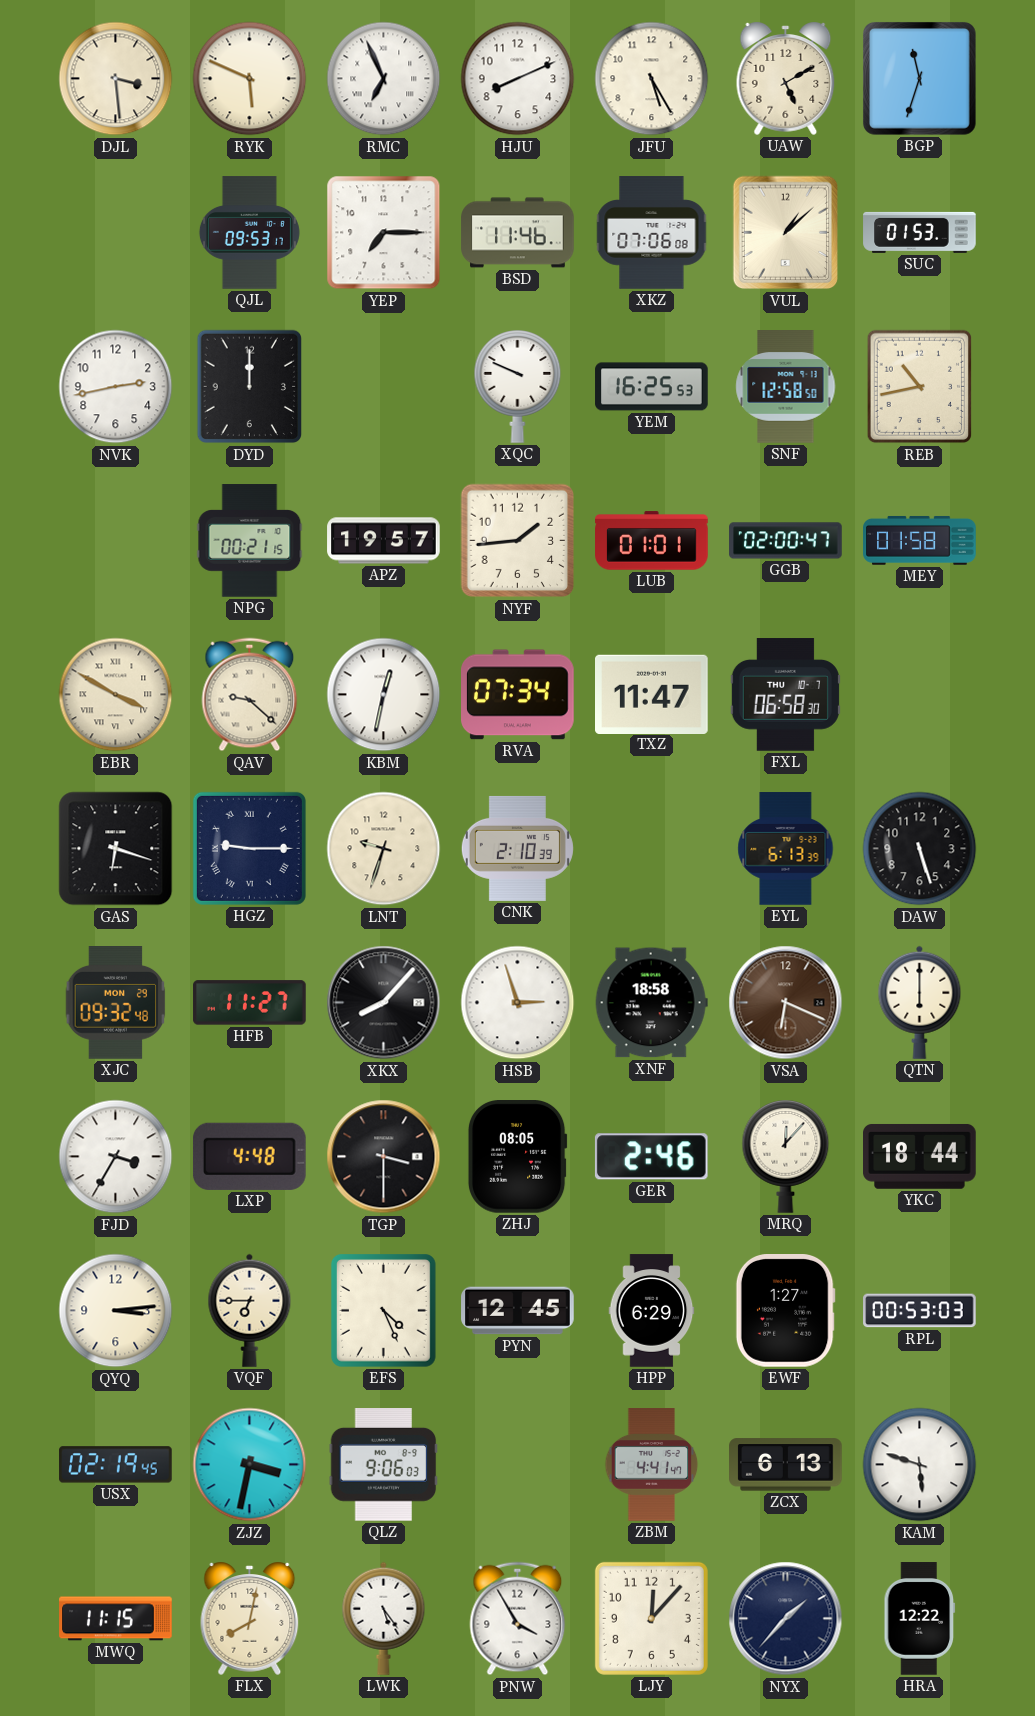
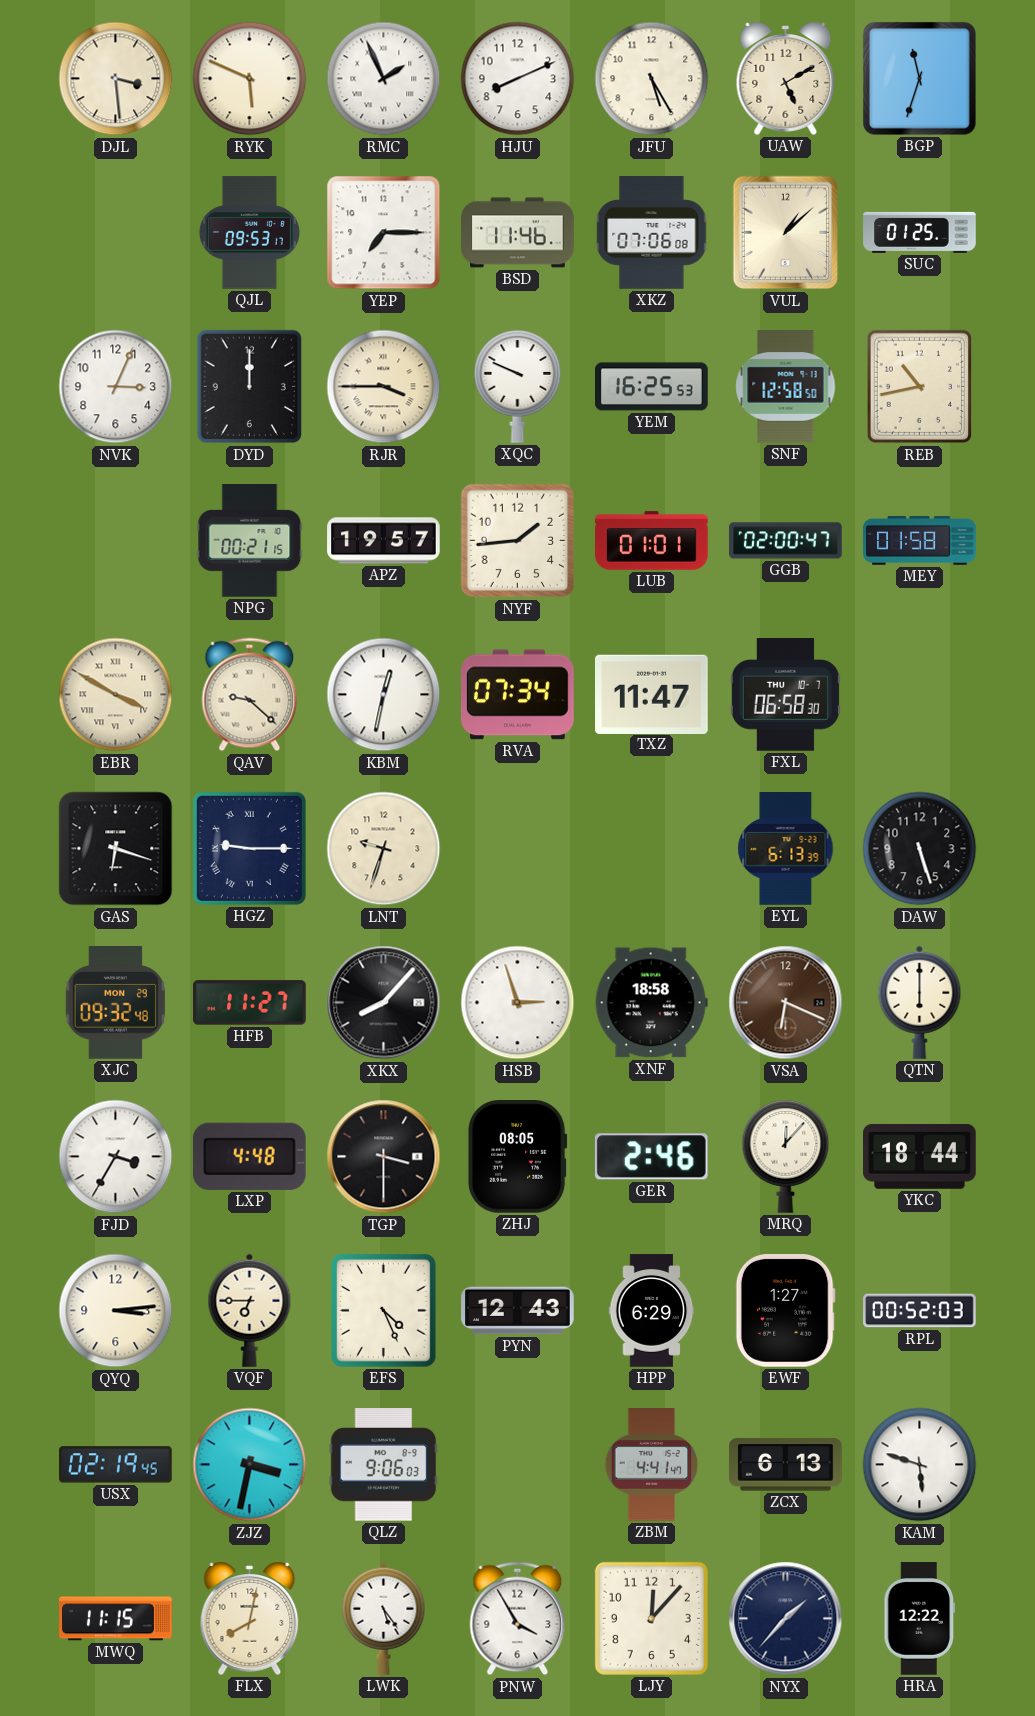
RMC: 6:56 -> 1:56 (384, 79)
SUC: 01:53 -> 01:25 (920, 232)
NVK: 2:43 -> 3:04 (116, 387)
RJR: none -> 3:45 (384, 387)
CNK: 2:10 -> none (517, 848)
PYN: 12:45 -> 12:43 (518, 1311)
RPL: 00:53 -> 00:52 (920, 1311)
